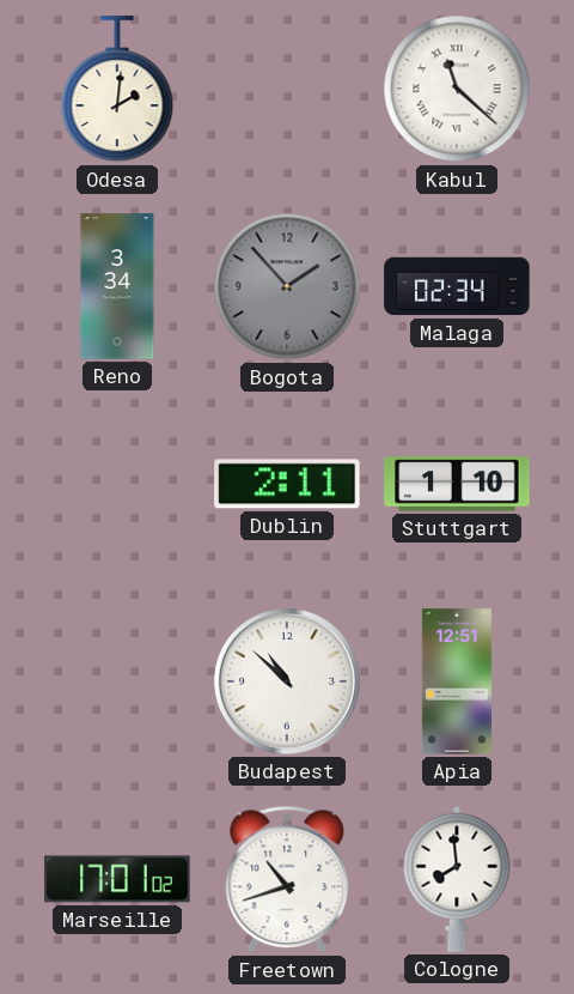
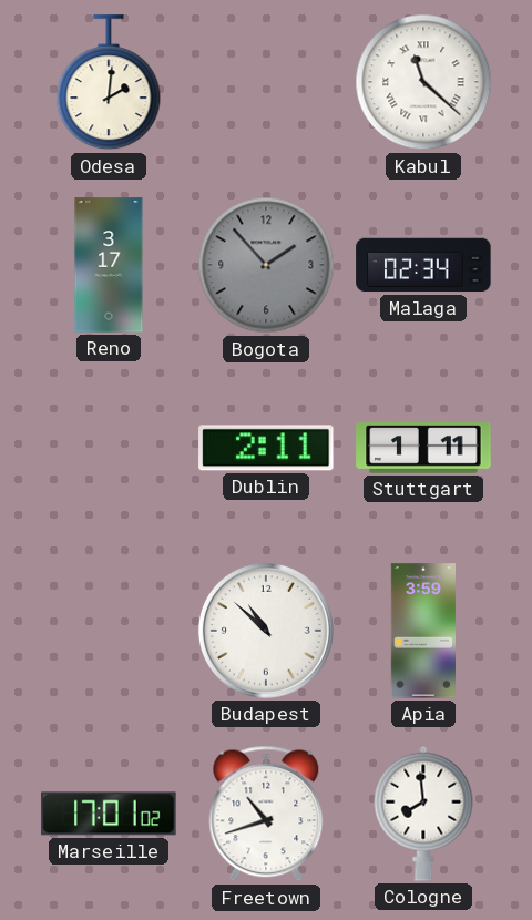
Reno: 3:34 -> 3:17 (109, 265)
Stuttgart: 1:10 -> 1:11 (423, 448)
Apia: 12:51 -> 3:59 (423, 631)
